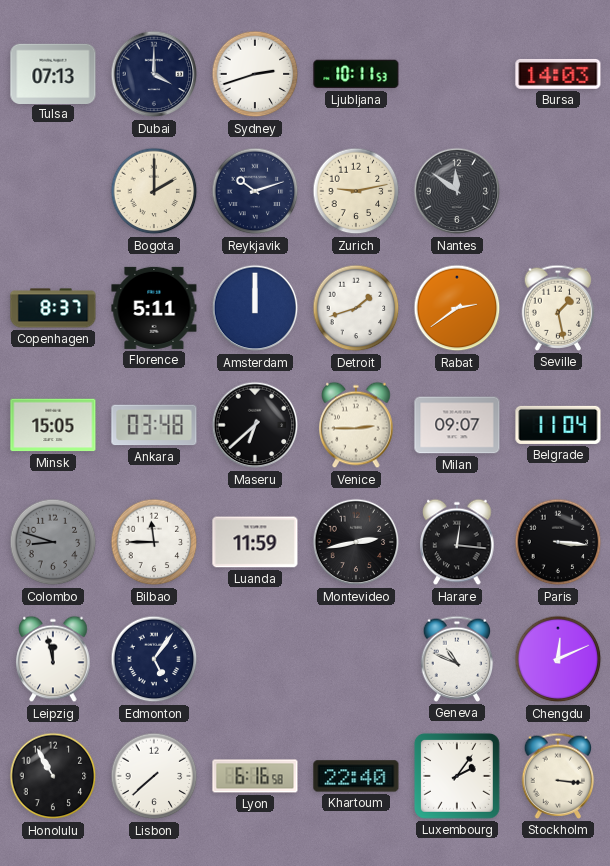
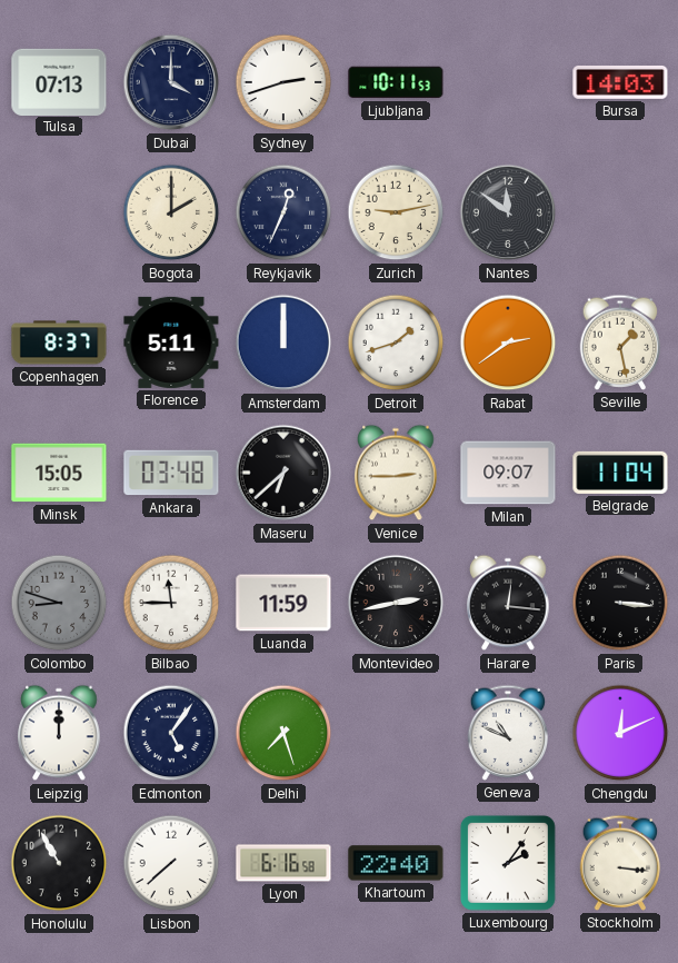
Reykjavik: 10:12 -> 12:34 (283, 212)
Leipzig: 11:58 -> 12:00 (59, 733)
Delhi: none -> 7:27 (283, 733)
